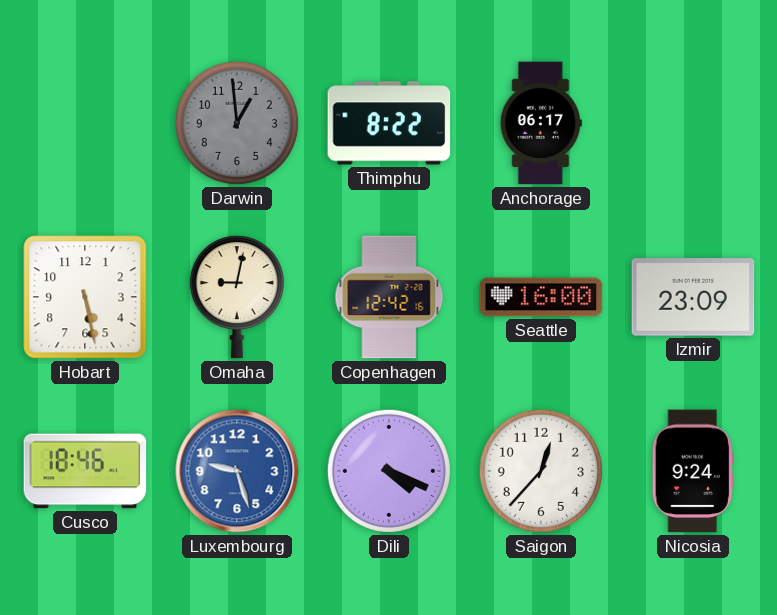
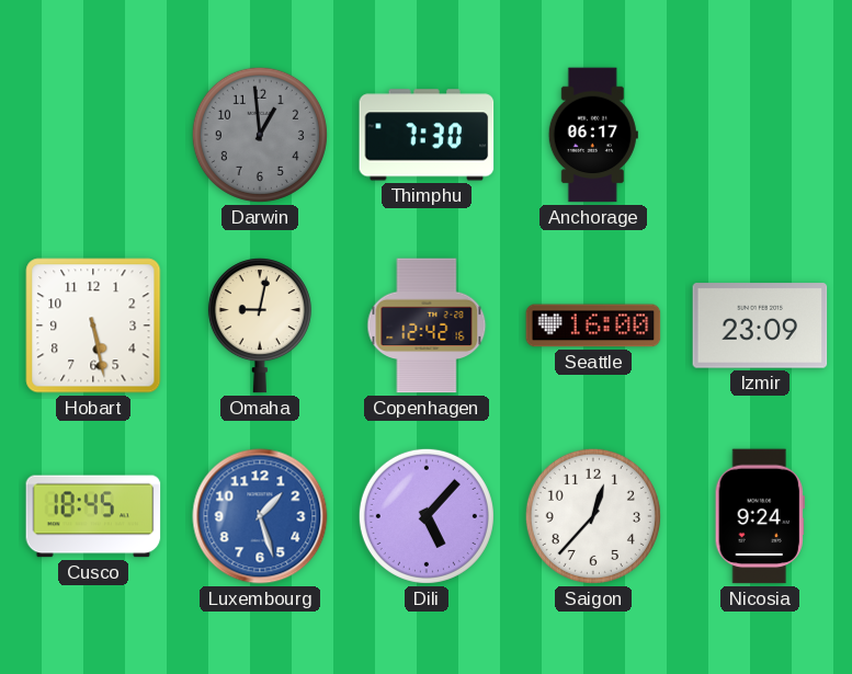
Thimphu: 8:22 -> 7:30 (427, 135)
Cusco: 18:46 -> 18:45 (93, 516)
Luxembourg: 9:27 -> 1:27 (260, 516)
Dili: 4:19 -> 5:07 (427, 516)
